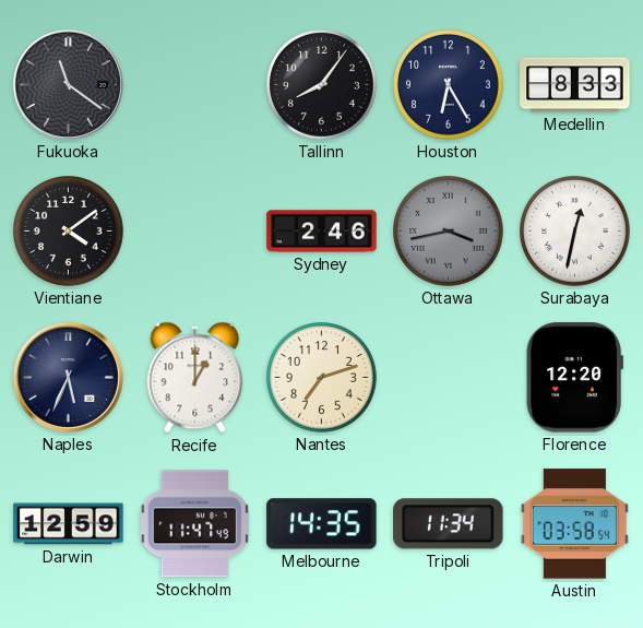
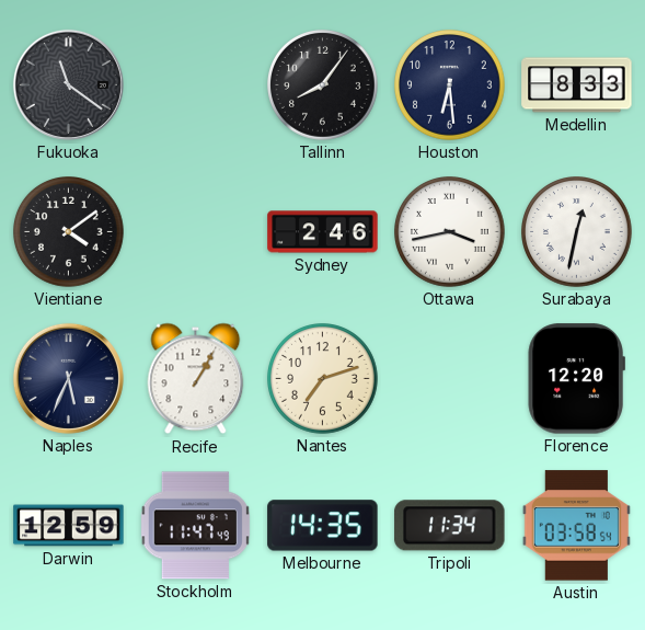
Houston: 6:25 -> 6:29 (450, 85)
Ottawa dial: grey -> white (450, 232)
Recife: 1:00 -> 1:05 (196, 379)
